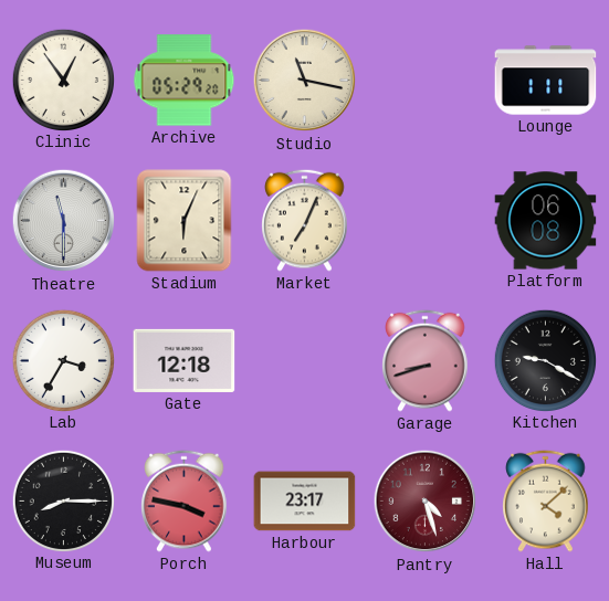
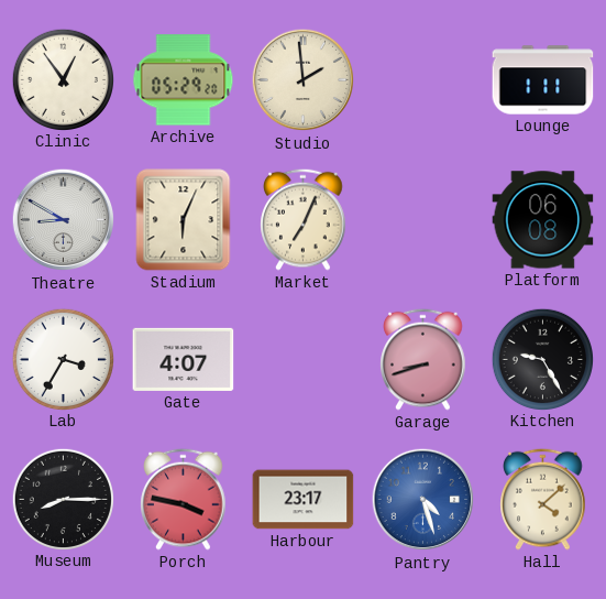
Studio: 11:17 -> 1:59 (304, 80)
Theatre: 11:30 -> 8:50 (64, 220)
Gate: 12:18 -> 4:07 (184, 359)
Kitchen: 9:20 -> 9:25 (542, 359)
Pantry dial: burgundy -> blue (423, 500)
